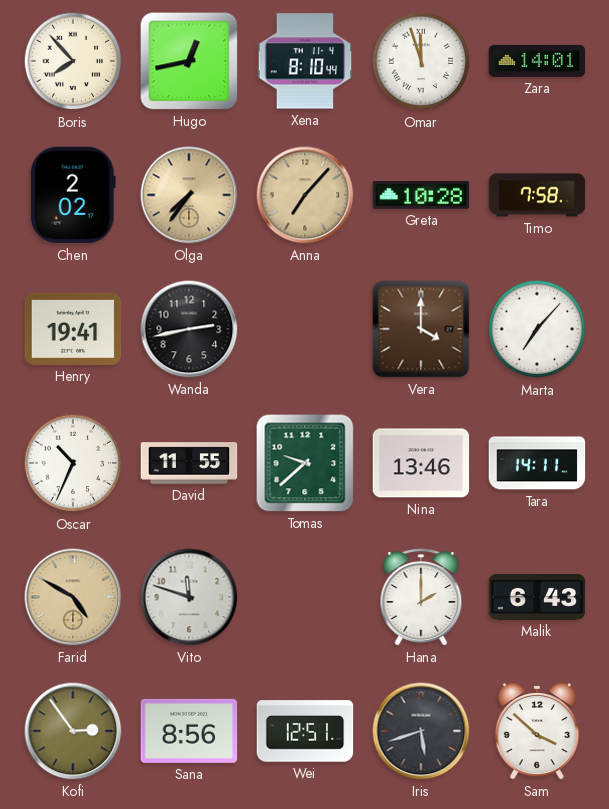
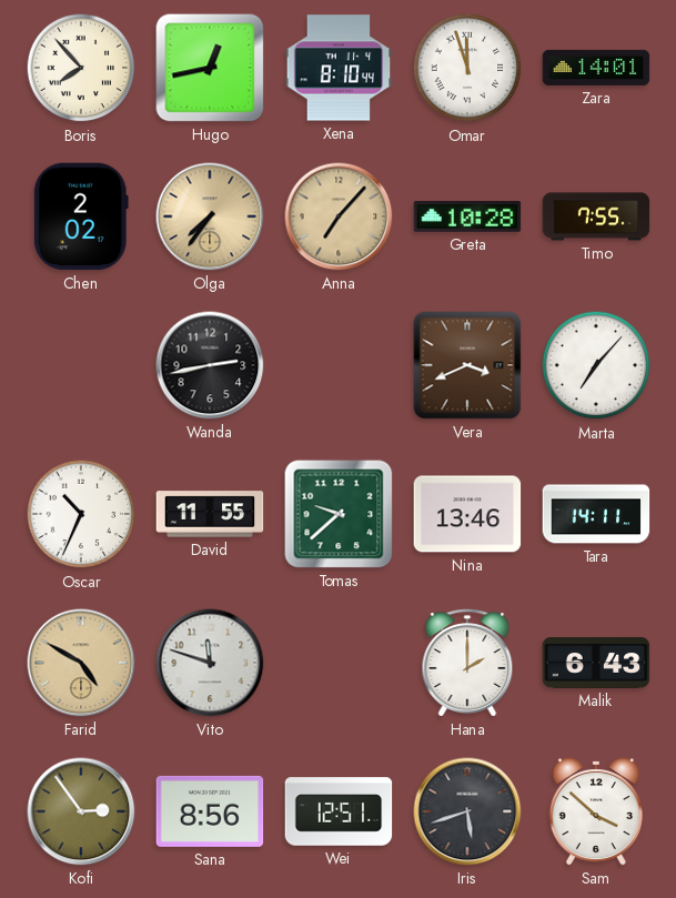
Timo: 7:58 -> 7:55 (596, 216)
Henry: 19:41 -> none (73, 329)
Vera: 4:00 -> 3:41 (467, 365)
